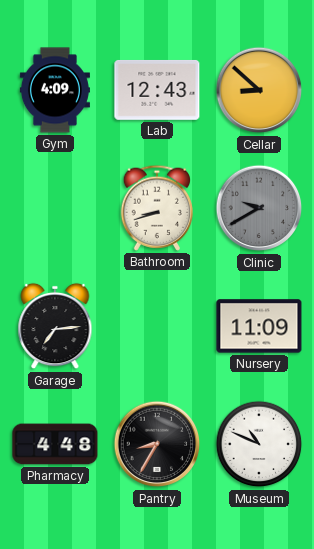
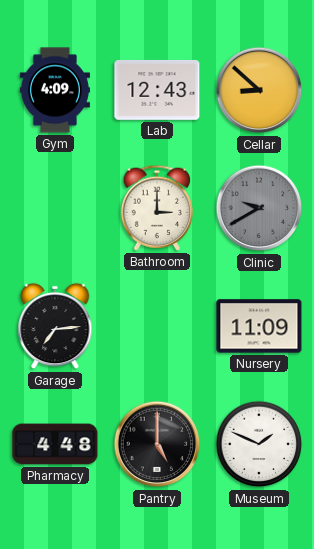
Bathroom: 8:42 -> 3:00 (156, 208)
Pantry: 8:35 -> 5:00 (157, 444)
Museum: 10:49 -> 1:49 (259, 444)
